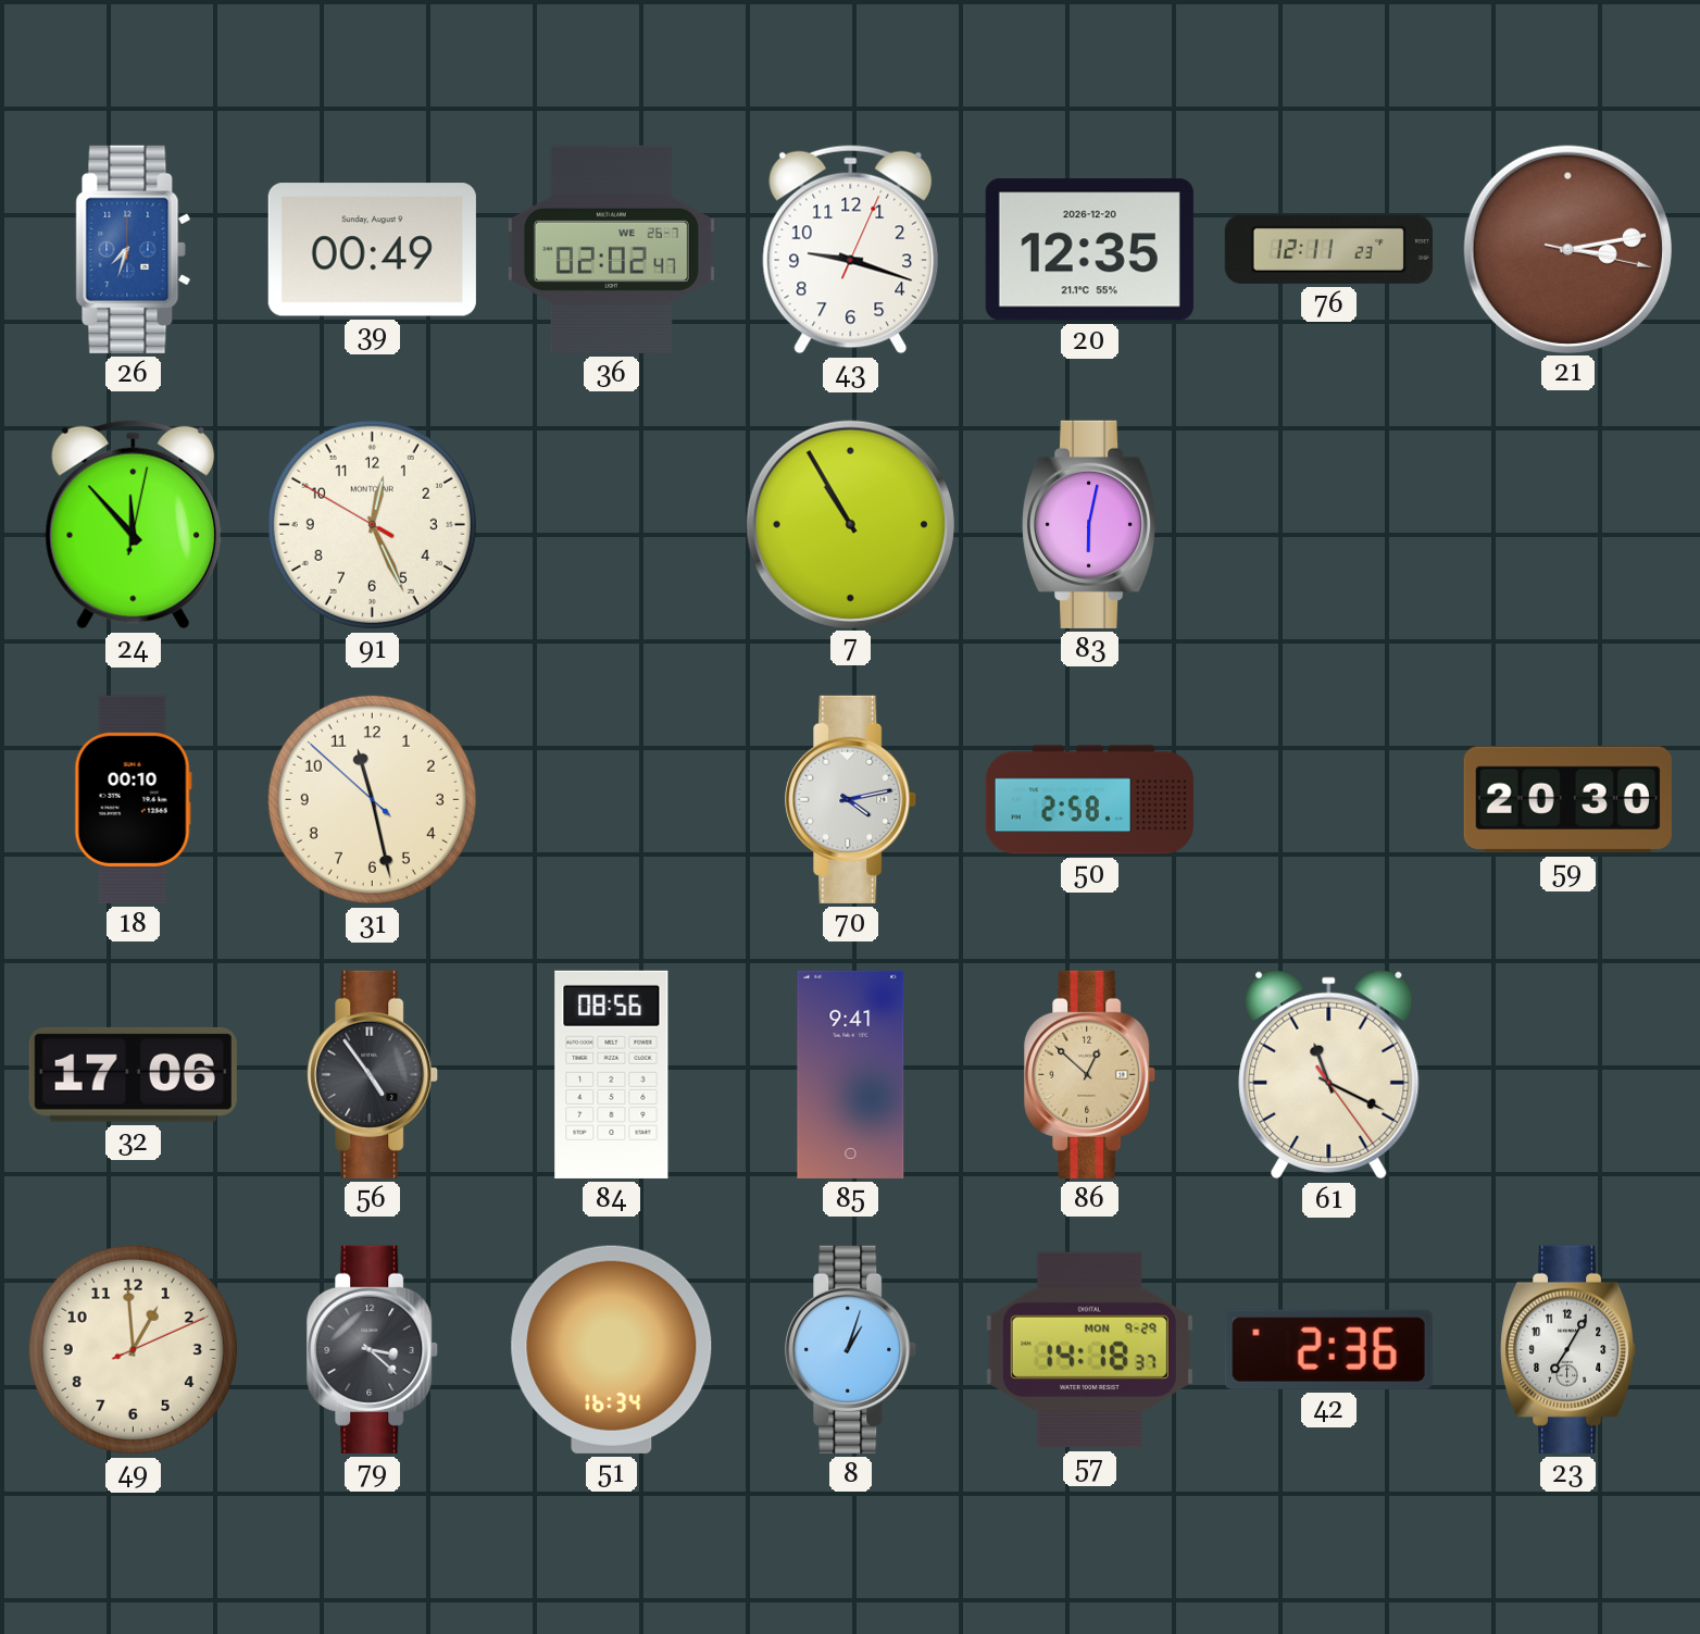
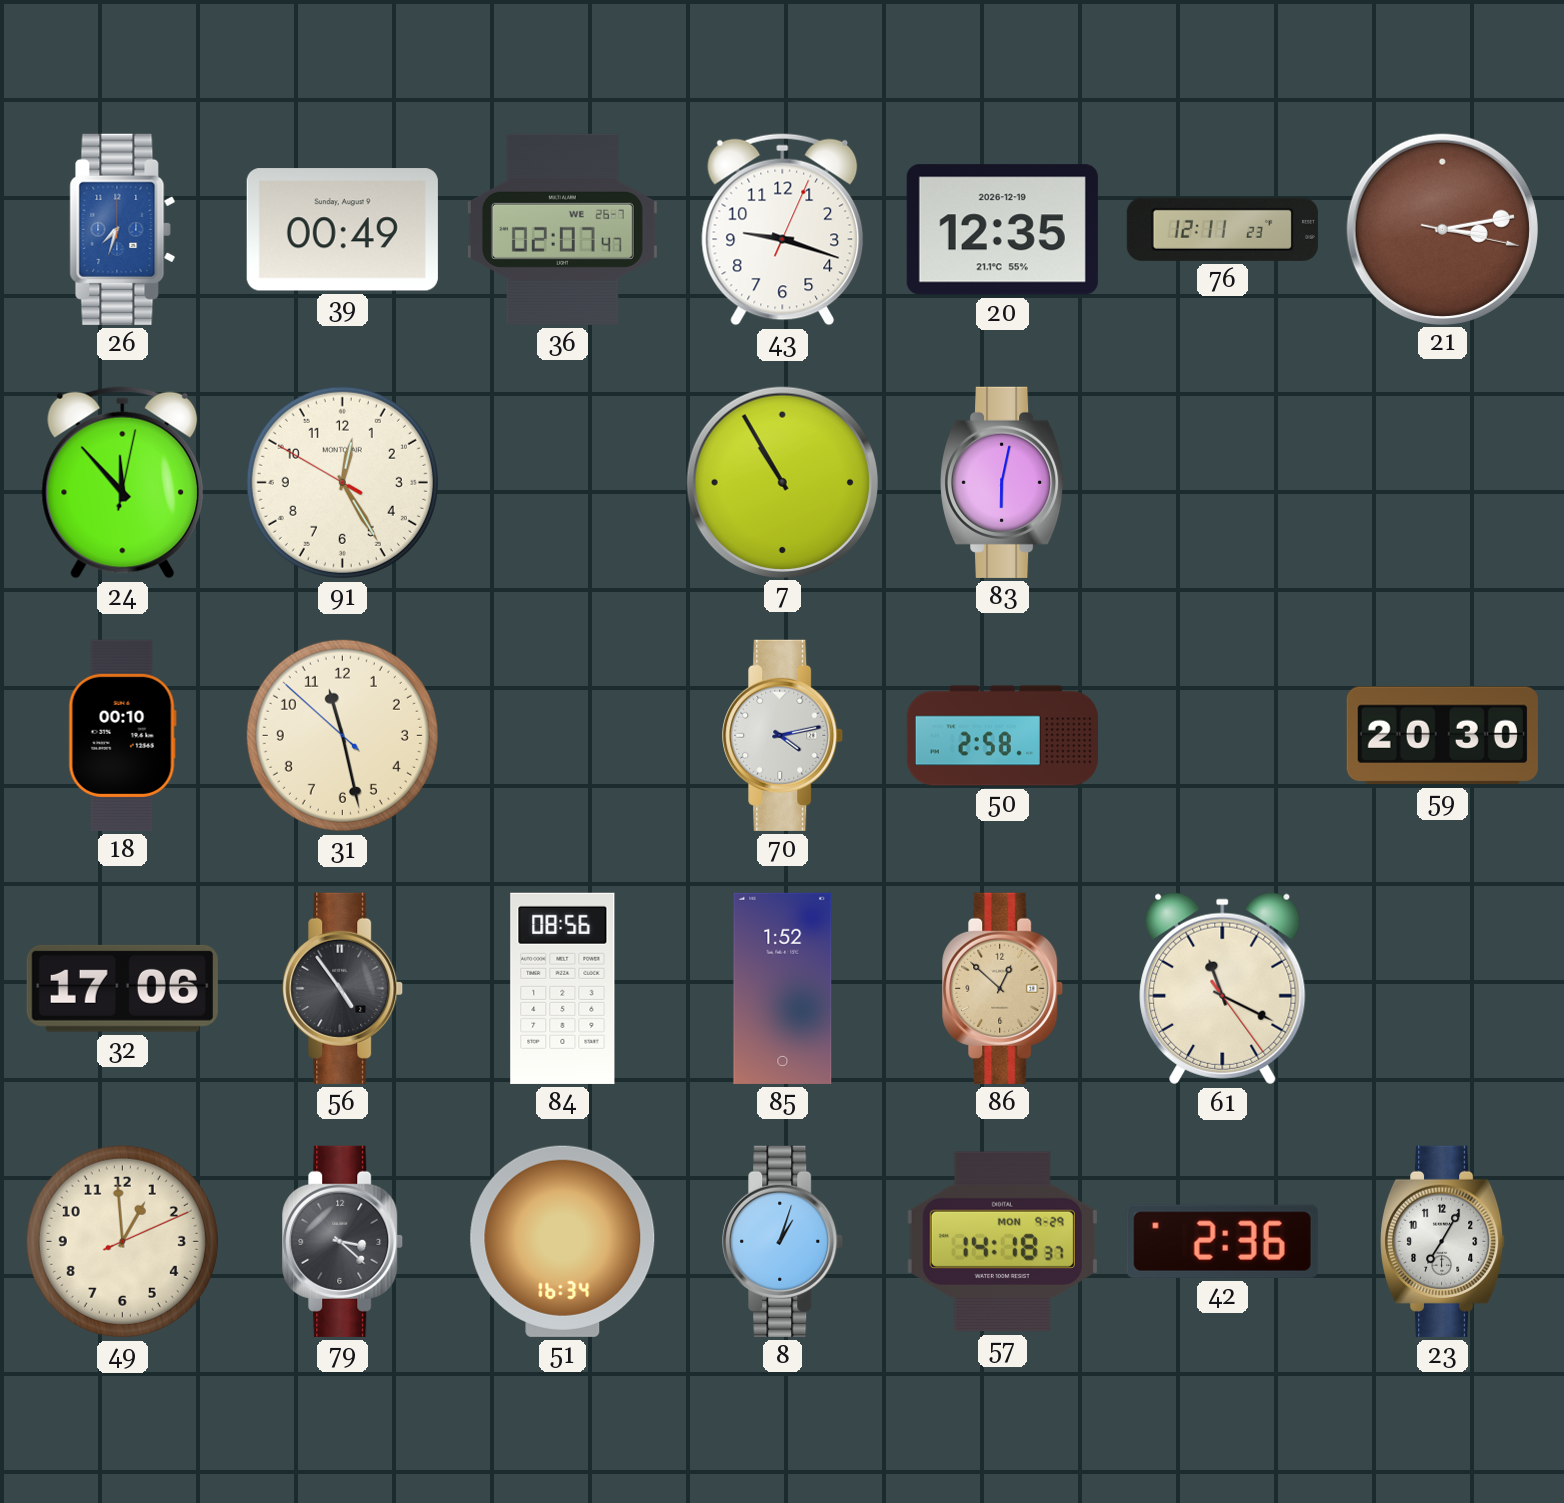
36: 02:02 -> 02:07 (562, 229)
20 date: 2026-12-20 -> 2026-12-19 (1002, 230)
91: 12:25 -> 12:24 (342, 482)
85: 9:41 -> 1:52 (783, 988)
